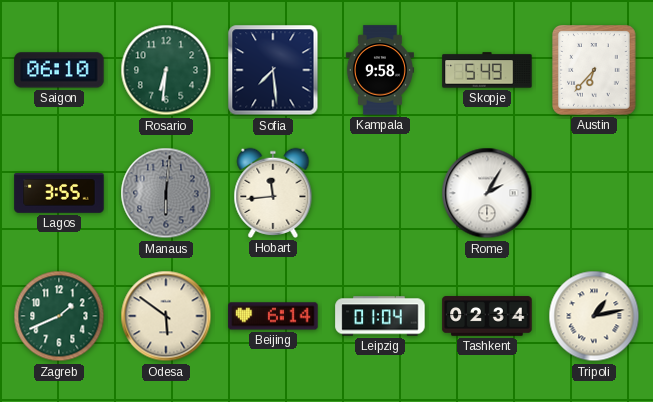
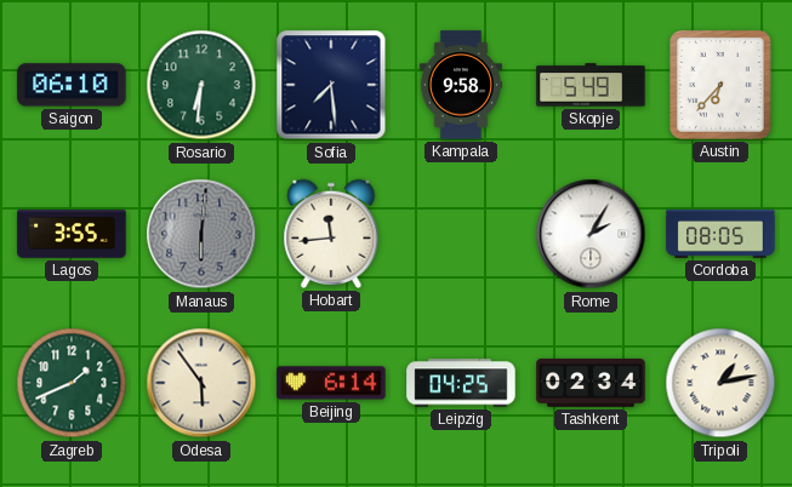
Cordoba: none -> 08:05 (720, 234)
Odesa: 5:51 -> 5:54 (201, 383)
Leipzig: 01:04 -> 04:25 (461, 383)
